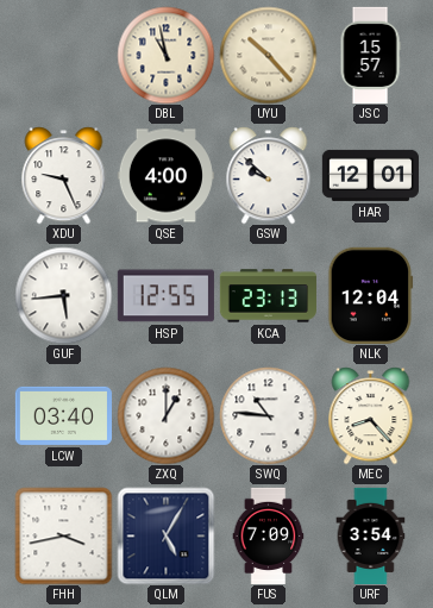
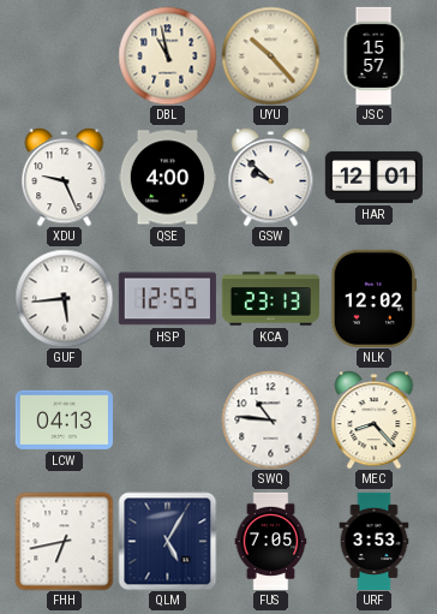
NLK: 12:04 -> 12:02 (375, 298)
LCW: 03:40 -> 04:13 (64, 419)
ZXQ: 1:00 -> none (165, 415)
FHH: 3:43 -> 6:43 (64, 541)
FUS: 7:09 -> 7:05 (271, 541)
URF: 3:54 -> 3:53 (375, 541)
